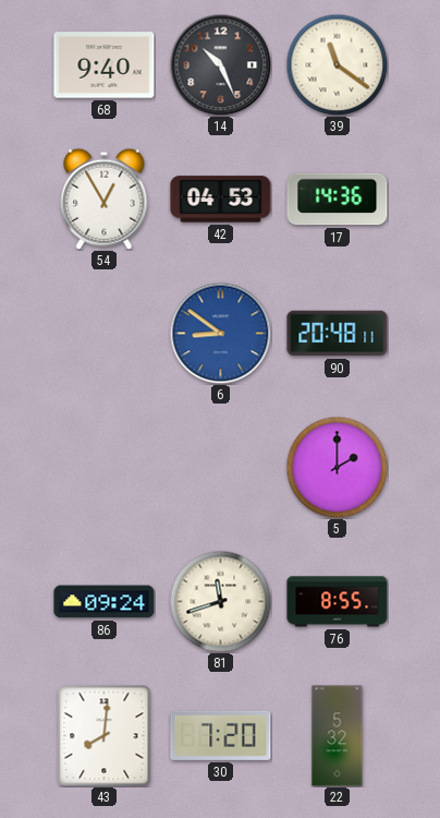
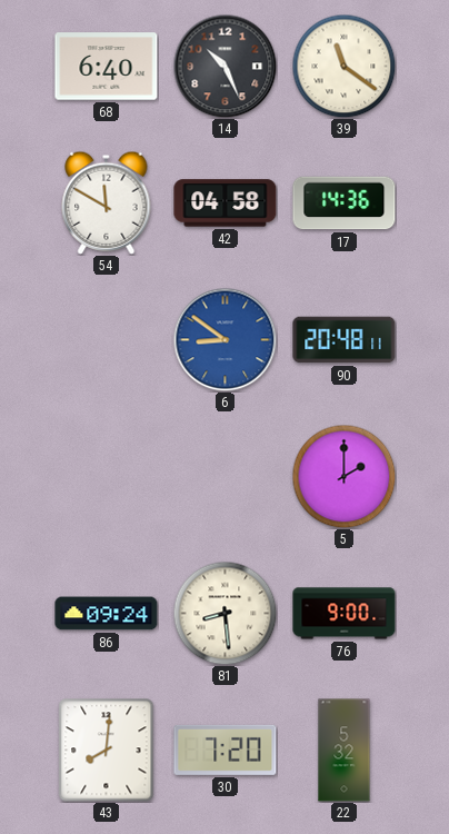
68: 9:40 -> 6:40 (107, 67)
54: 12:55 -> 11:50 (107, 202)
42: 04:53 -> 04:58 (226, 203)
81: 11:42 -> 8:29 (225, 613)
76: 8:55 -> 9:00 (345, 614)
